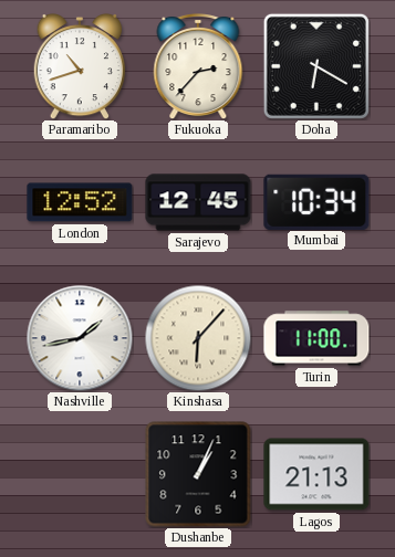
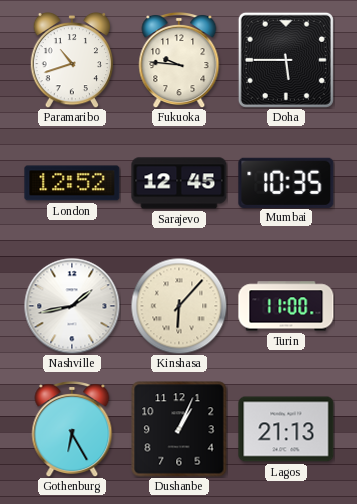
Fukuoka: 2:37 -> 9:46 (179, 61)
Doha: 6:20 -> 5:45 (286, 60)
Mumbai: 10:34 -> 10:35 (286, 182)
Gothenburg: none -> 6:25 (72, 430)
